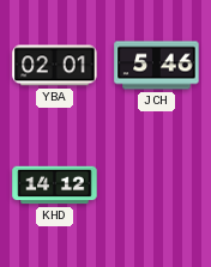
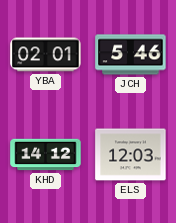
ELS: none -> 12:03 (131, 155)
